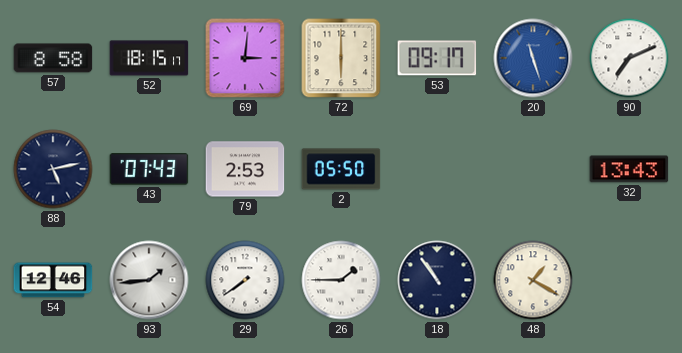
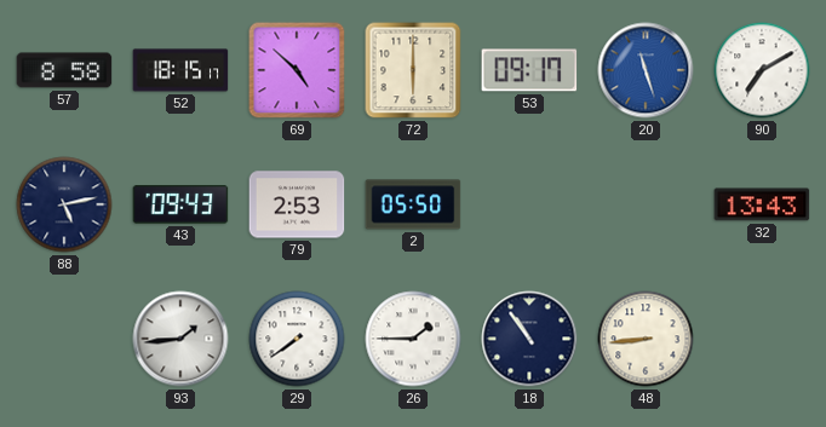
69: 3:01 -> 4:52 (297, 70)
90: 7:11 -> 7:10 (762, 70)
43: 07:43 -> 09:43 (180, 204)
54: 12:46 -> none (53, 280)
48: 1:20 -> 8:44 (646, 339)
